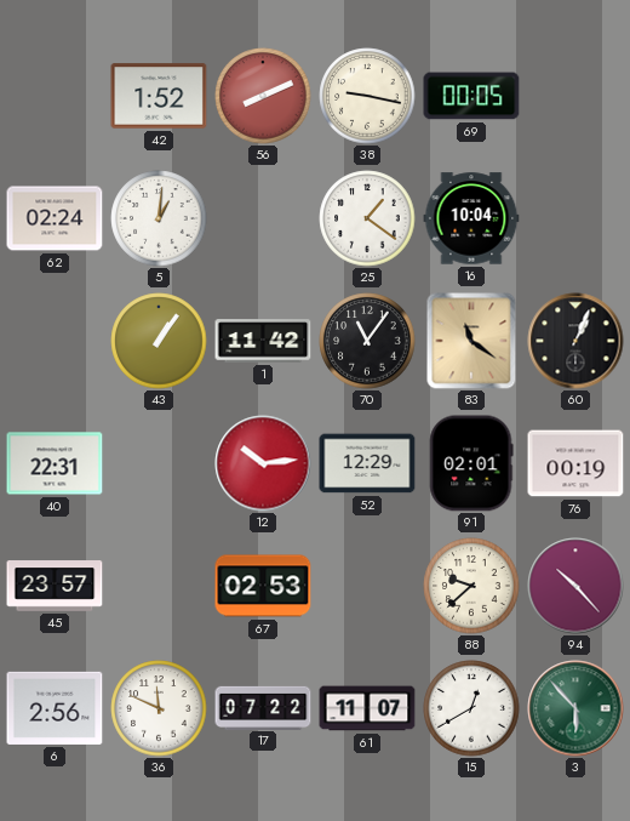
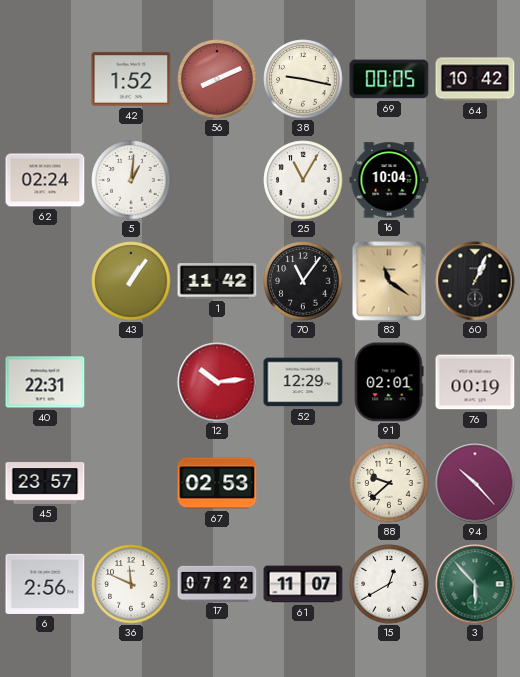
64: none -> 10:42 (475, 79)
25: 1:21 -> 11:05 (303, 180)
